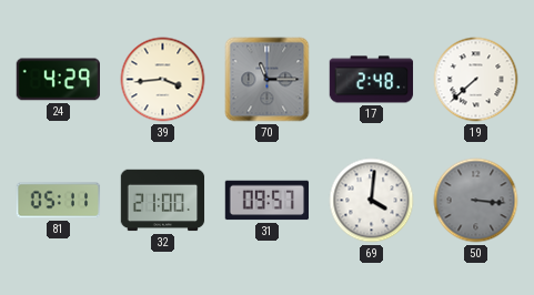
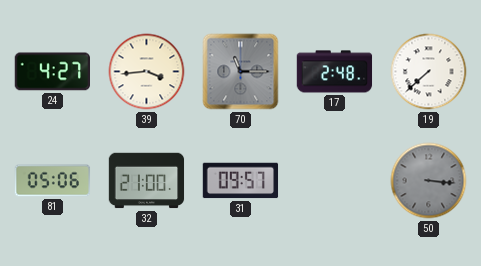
24: 4:29 -> 4:27 (52, 72)
81: 05:11 -> 05:06 (53, 181)
69: 4:01 -> none (372, 201)
